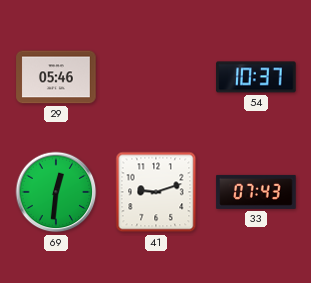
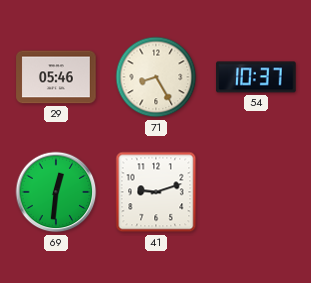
71: none -> 8:25 (156, 77)
33: 07:43 -> none (256, 192)
